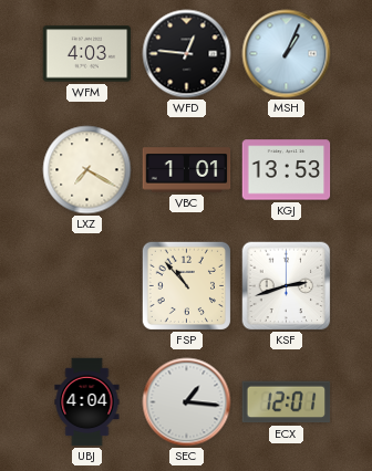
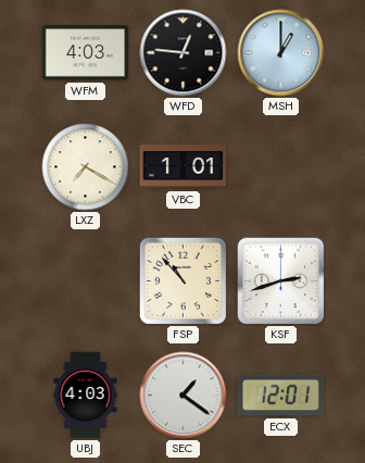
MSH: 1:04 -> 1:00 (281, 53)
KGJ: 13:53 -> none (287, 170)
UBJ: 4:04 -> 4:03 (86, 396)
SEC: 1:16 -> 1:21 (184, 396)
